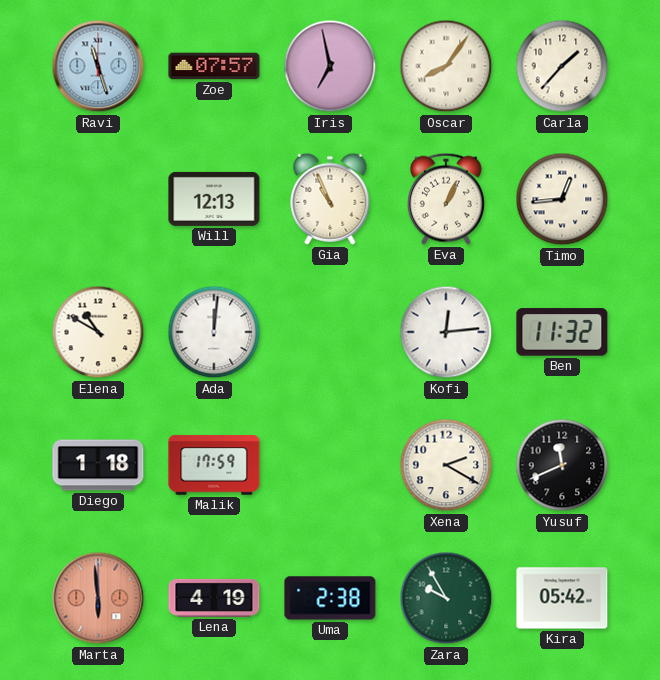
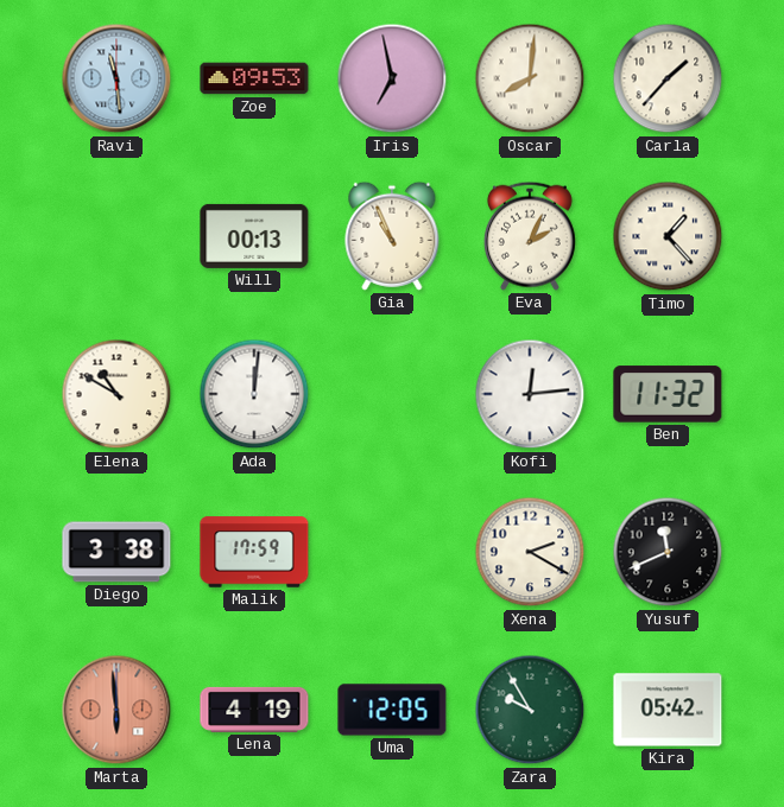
Ravi: 11:27 -> 11:29 (116, 78)
Zoe: 07:57 -> 09:53 (254, 78)
Oscar: 8:06 -> 8:01 (530, 78)
Will: 12:13 -> 00:13 (254, 236)
Eva: 1:04 -> 2:04 (530, 236)
Timo: 12:44 -> 1:23 (668, 236)
Diego: 1:18 -> 3:38 (116, 552)
Uma: 2:38 -> 12:05 (392, 710)
